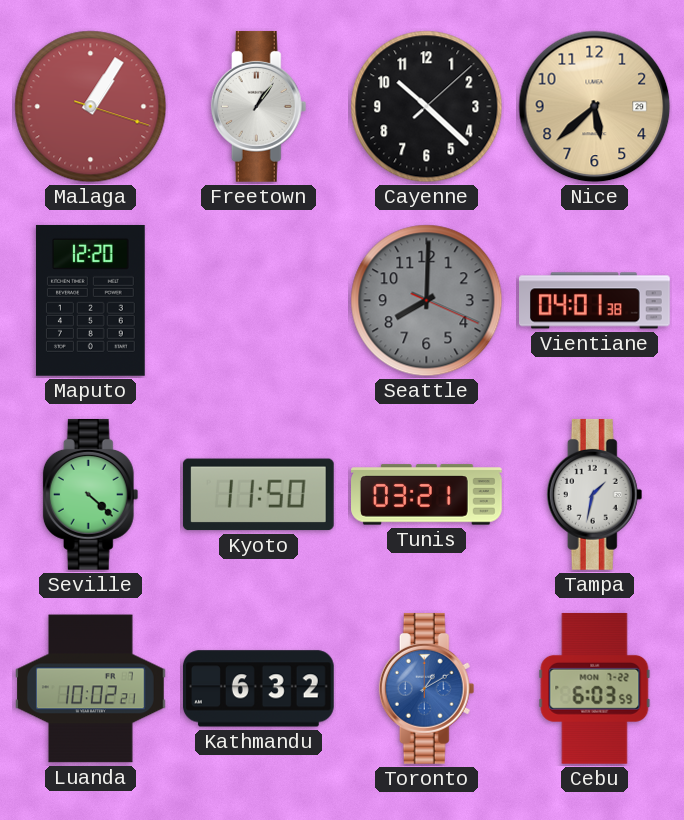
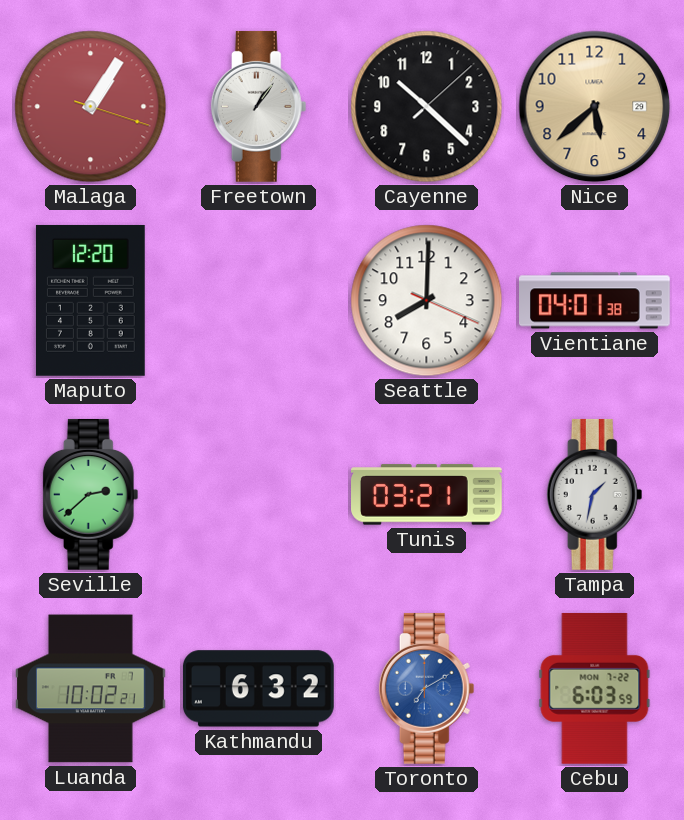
Seattle dial: grey -> white (427, 301)
Seville: 4:22 -> 2:38 (91, 494)
Kyoto: 11:50 -> none (258, 495)
Toronto: 1:10 -> 7:10 (427, 688)
